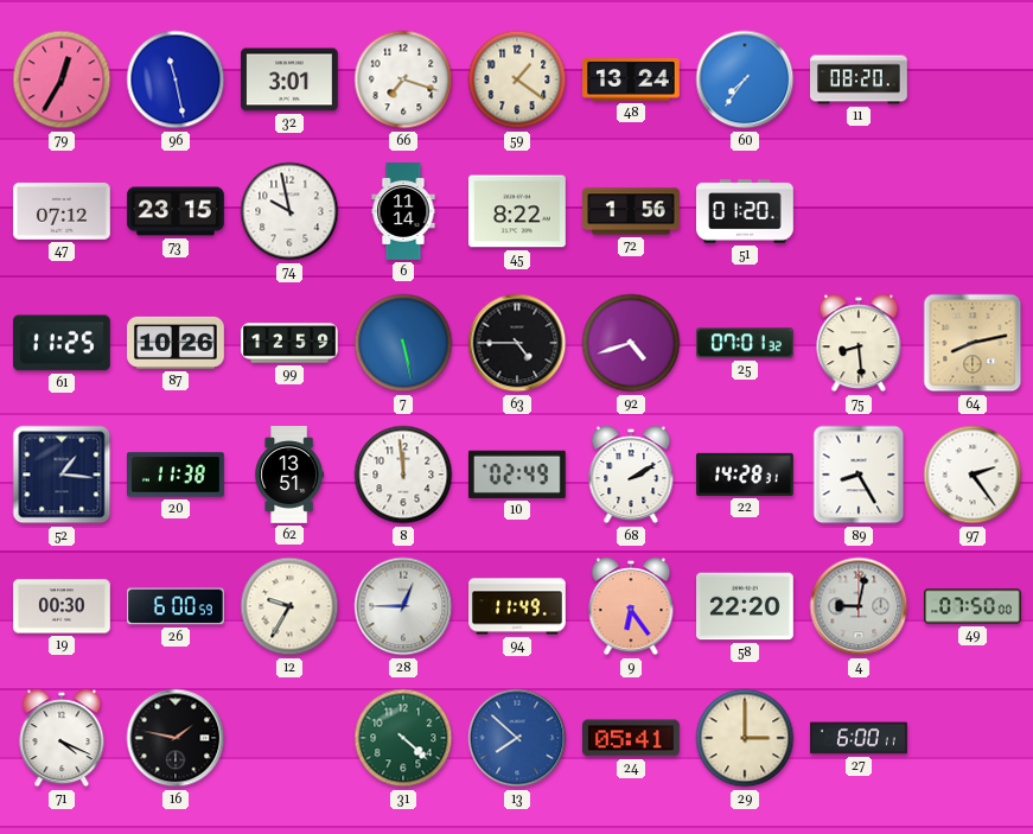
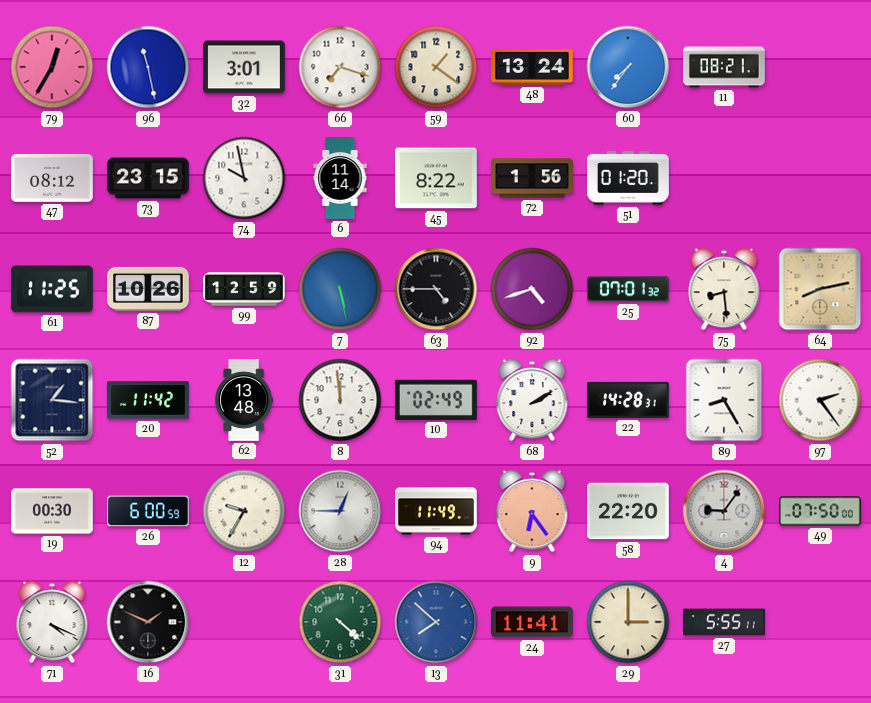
11: 08:20 -> 08:21 (725, 67)
47: 07:12 -> 08:12 (53, 178)
20: 11:38 -> 11:42 (149, 400)
62: 13:51 -> 13:48 (244, 400)
4: 9:02 -> 9:06 (724, 511)
16: 1:47 -> 1:49 (148, 622)
24: 05:41 -> 11:41 (533, 622)
27: 6:00 -> 5:55 (724, 622)
